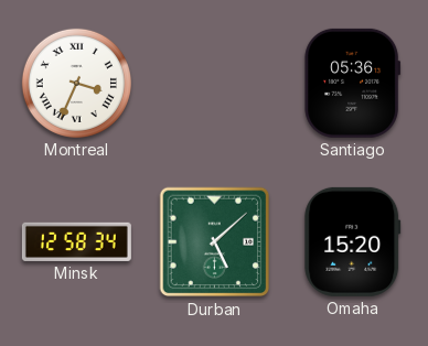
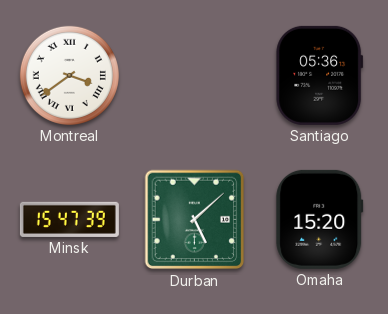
Montreal: 3:34 -> 3:39 (69, 75)
Minsk: 12:58 -> 15:47 (69, 219)
